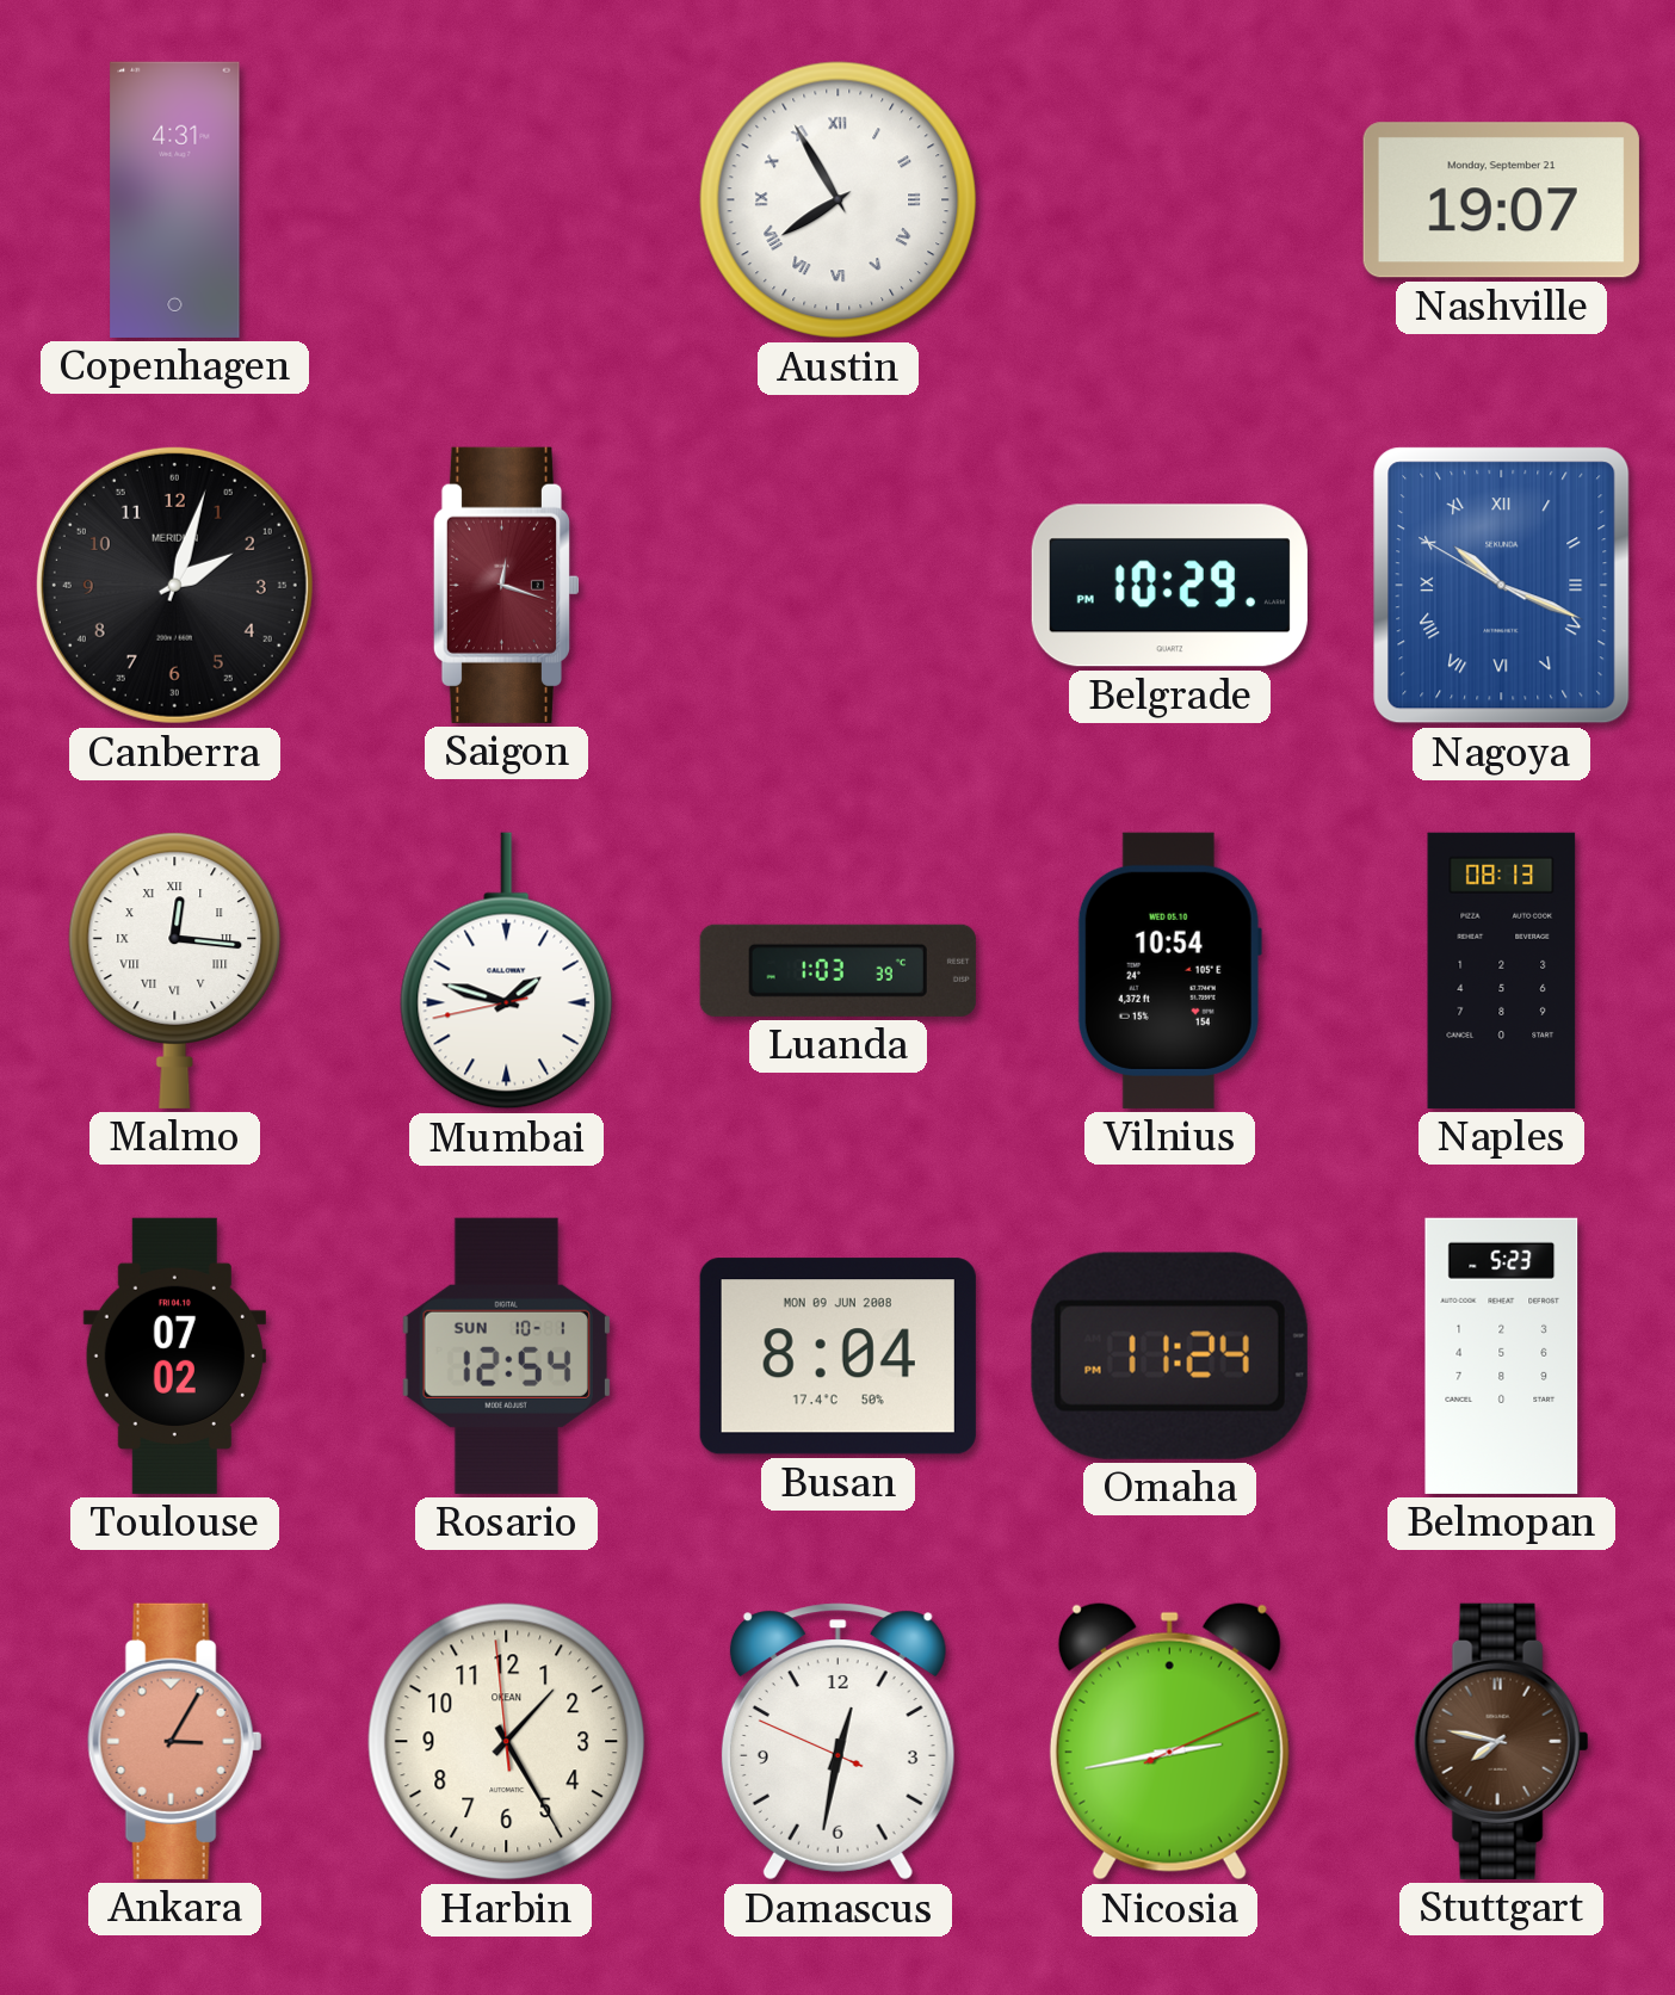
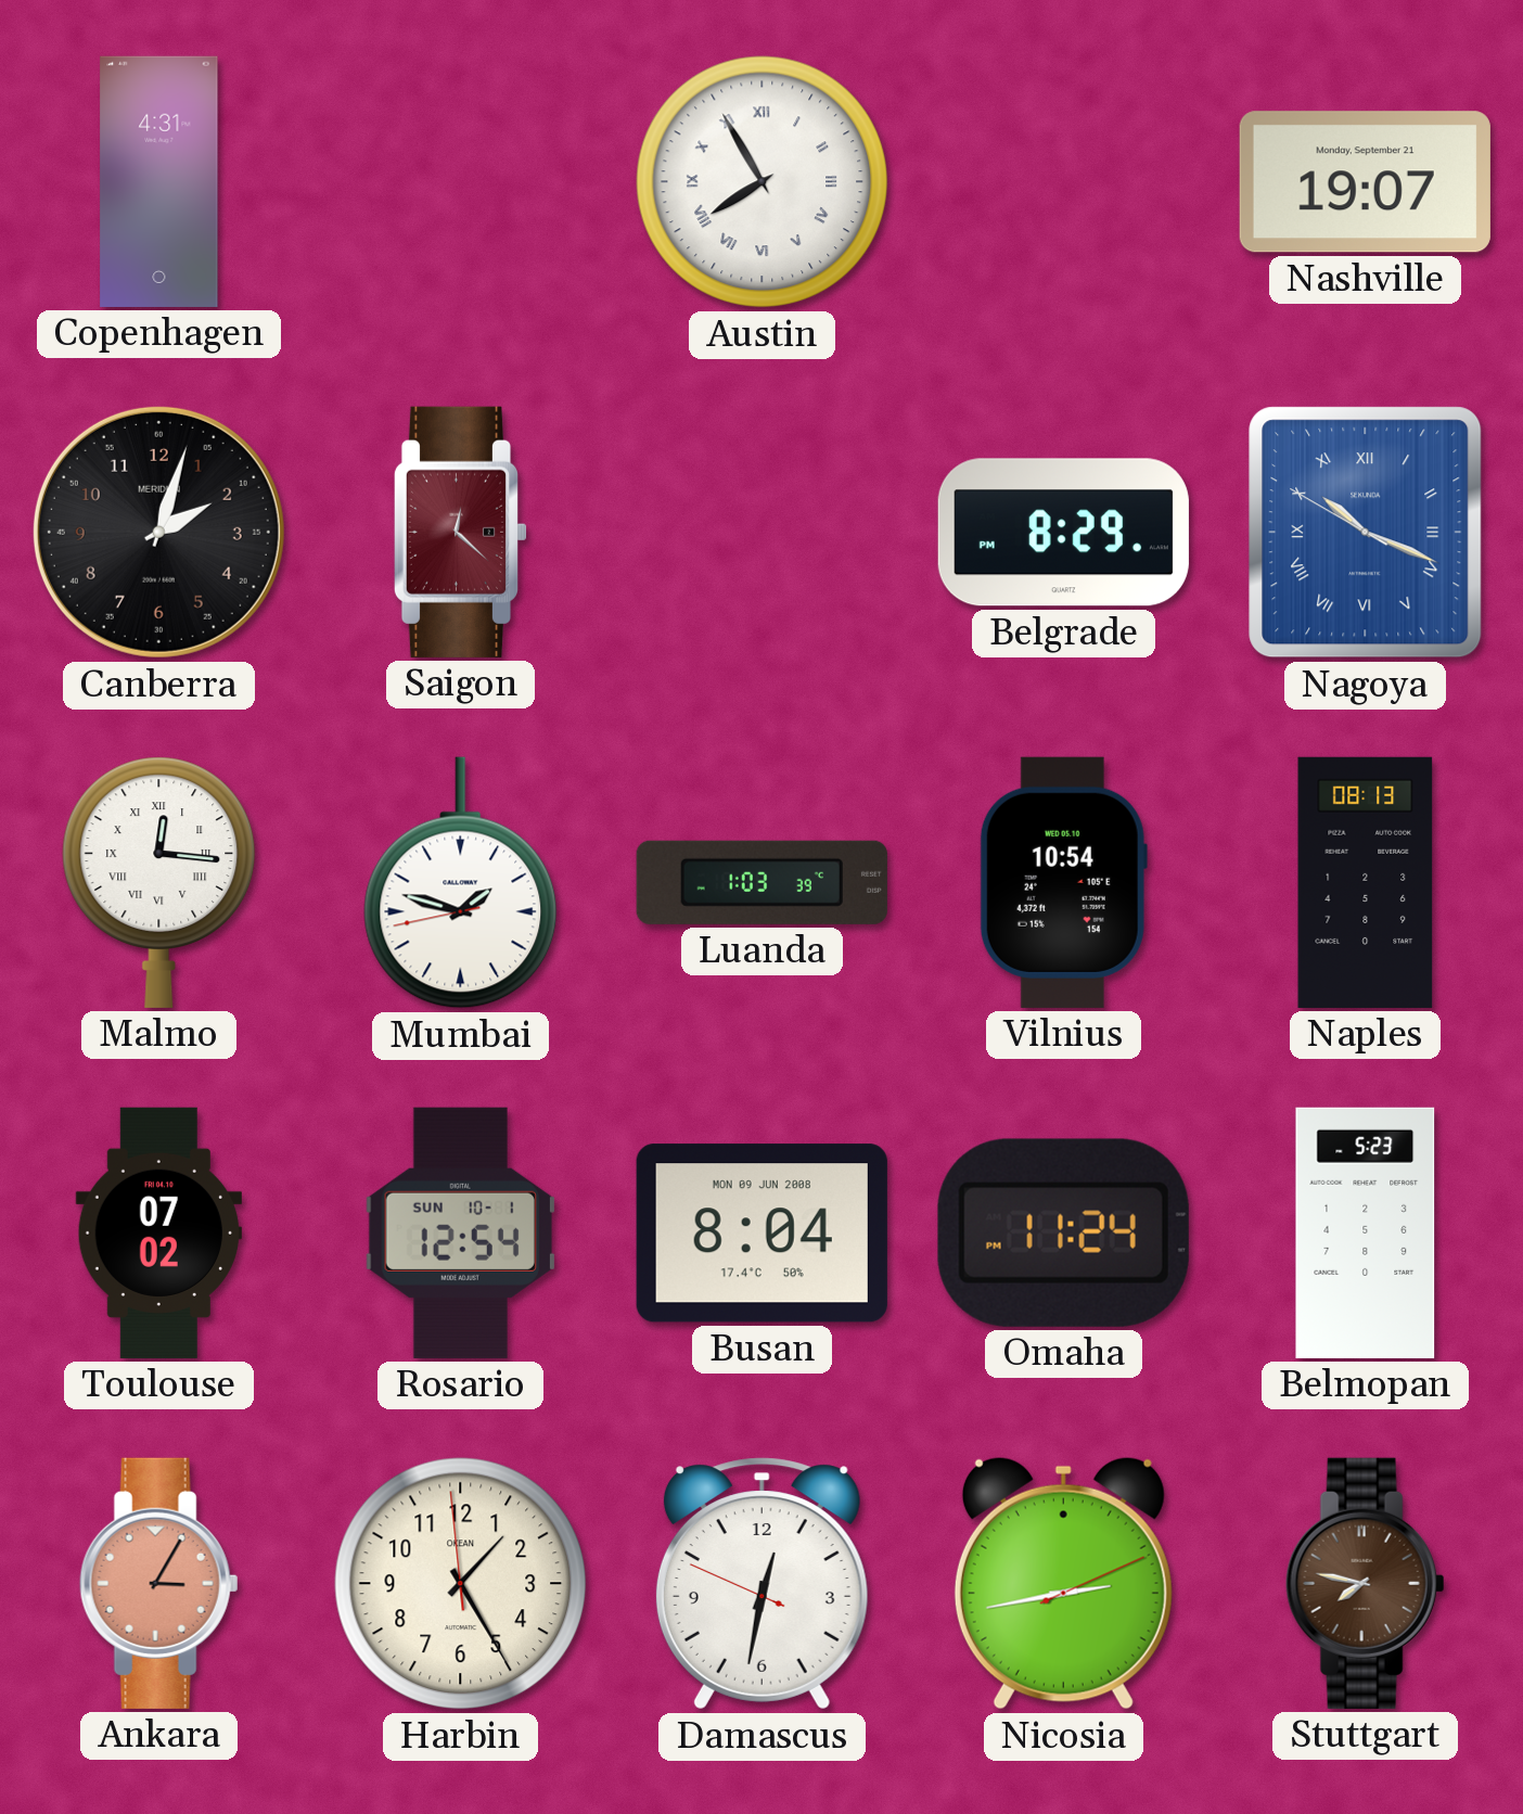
Saigon: 12:18 -> 12:22 (460, 532)
Belgrade: 10:29 -> 8:29 (1063, 533)
